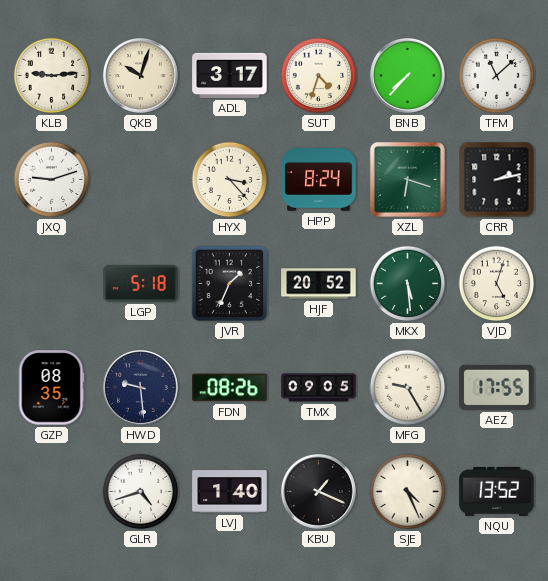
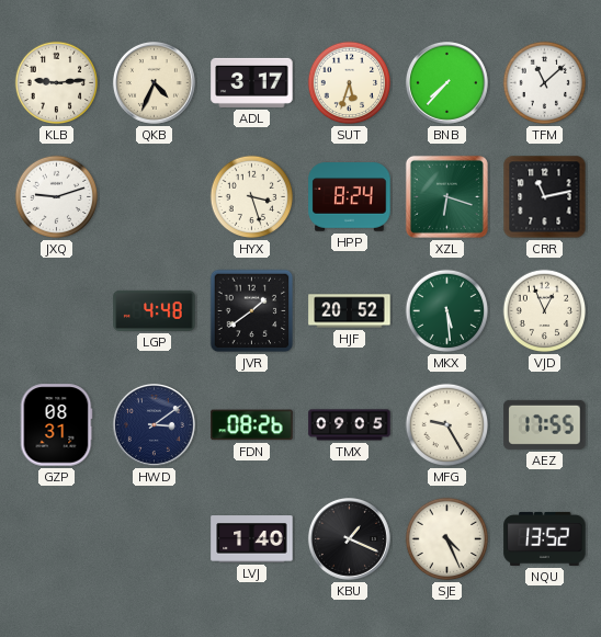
QKB: 10:03 -> 4:34 (154, 82)
SUT: 4:33 -> 5:33 (350, 83)
HYX: 3:23 -> 3:27 (252, 197)
CRR: 2:13 -> 11:13 (545, 197)
LGP: 5:18 -> 4:48 (155, 310)
JVR: 1:34 -> 1:39 (252, 311)
VJD: 5:03 -> 12:56 (545, 311)
GZP: 08:35 -> 08:31 (56, 425)
HWD: 9:29 -> 3:09 (154, 424)
GLR: 4:42 -> none (141, 492)
